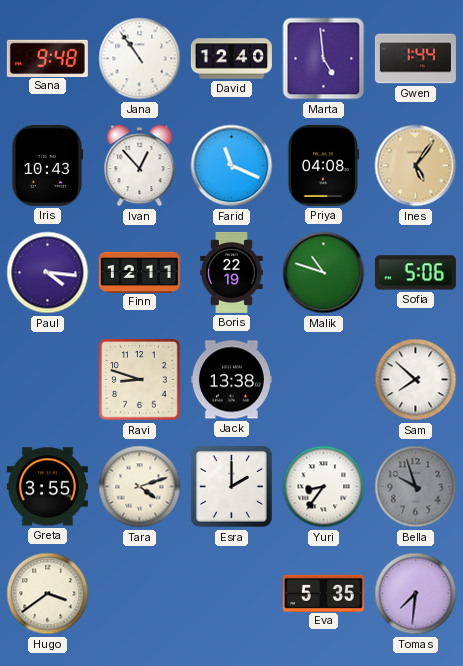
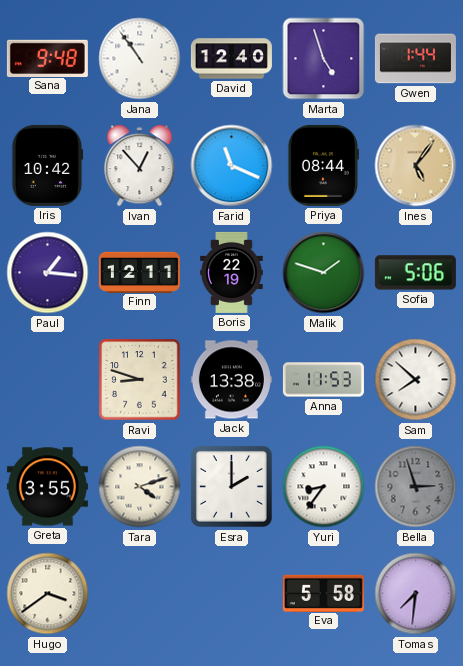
Marta: 4:59 -> 4:57 (324, 59)
Iris: 10:43 -> 10:42 (47, 165)
Priya: 04:08 -> 08:44 (323, 165)
Paul: 4:16 -> 1:16 (48, 273)
Malik: 10:48 -> 1:48 (324, 273)
Anna: none -> 11:53 (323, 380)
Bella: 9:57 -> 2:57 (416, 487)
Eva: 5:35 -> 5:58 (323, 593)
